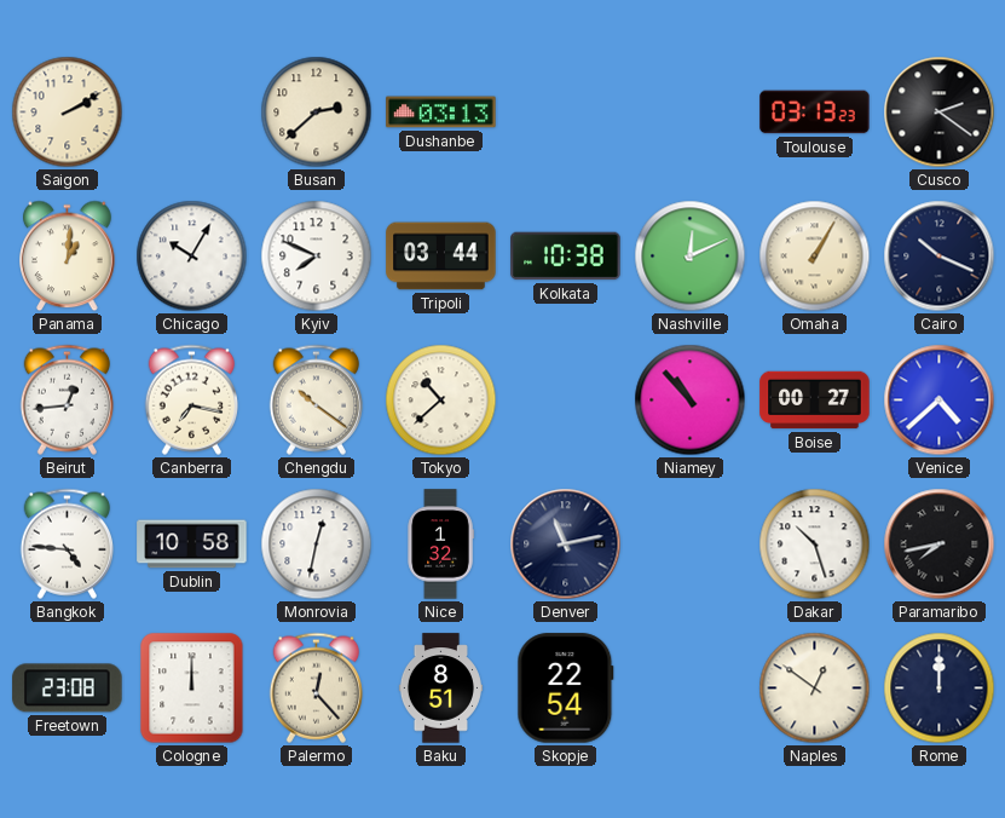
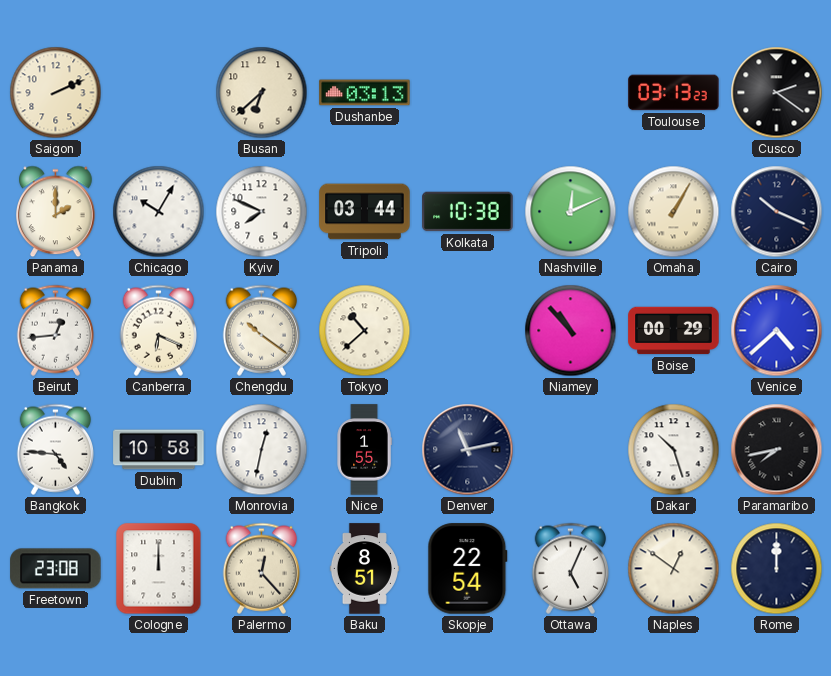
Saigon: 2:10 -> 2:11 (56, 93)
Busan: 2:38 -> 6:38 (262, 93)
Panama: 1:01 -> 2:00 (56, 212)
Canberra: 7:17 -> 6:19 (158, 330)
Boise: 00:27 -> 00:29 (674, 331)
Nice: 1:32 -> 1:55 (364, 450)
Ottawa: none -> 5:04 (570, 568)
